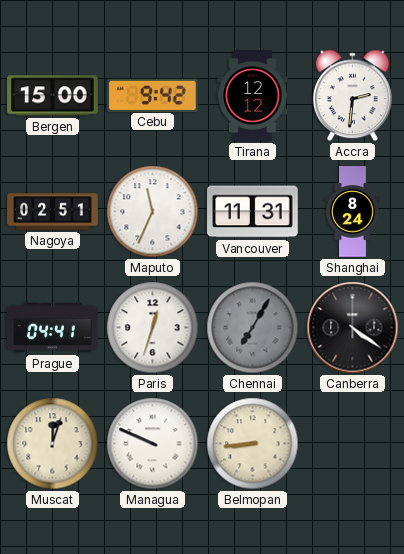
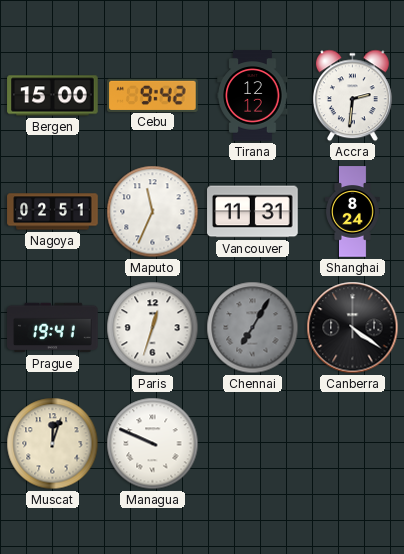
Prague: 04:41 -> 19:41 (53, 328)
Belmopan: 8:44 -> none (253, 444)
